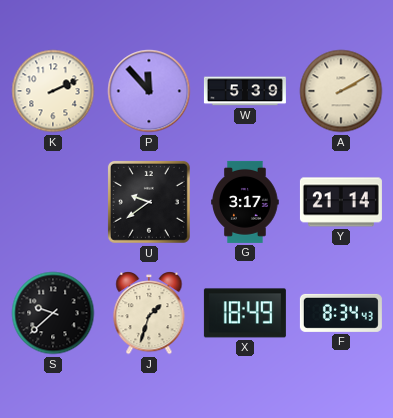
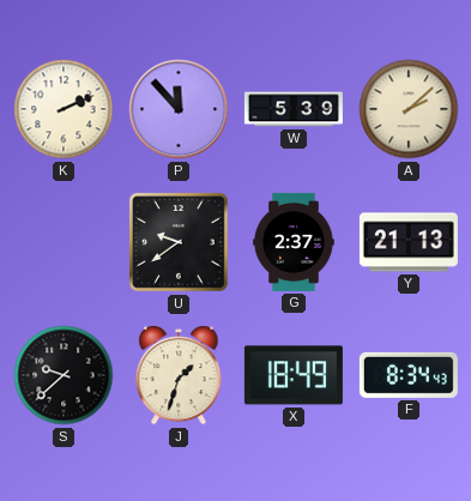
A: 2:10 -> 2:08 (409, 109)
G: 3:17 -> 2:37 (294, 242)
Y: 21:14 -> 21:13 (409, 242)
